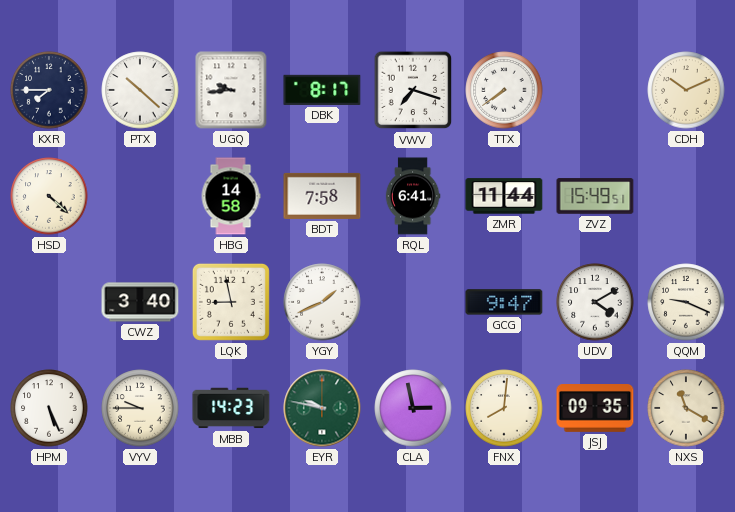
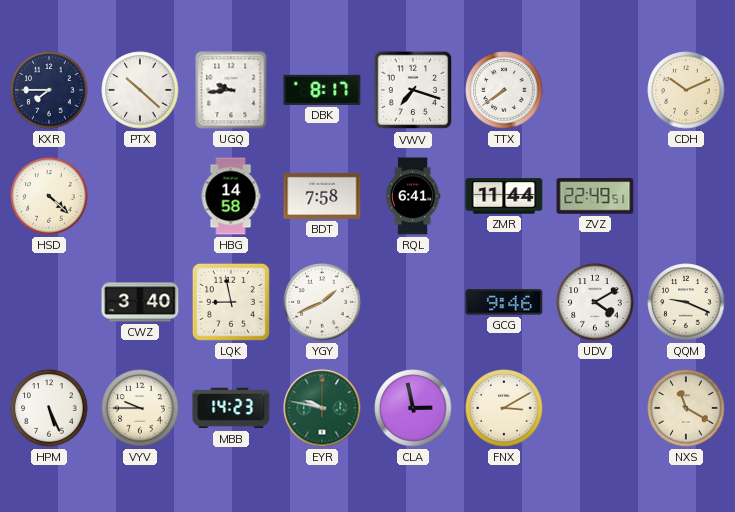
ZVZ: 15:49 -> 22:49 (595, 196)
GCG: 9:47 -> 9:46 (504, 302)
FNX: 8:01 -> 3:10 (504, 408)
JSJ: 09:35 -> none (595, 409)
